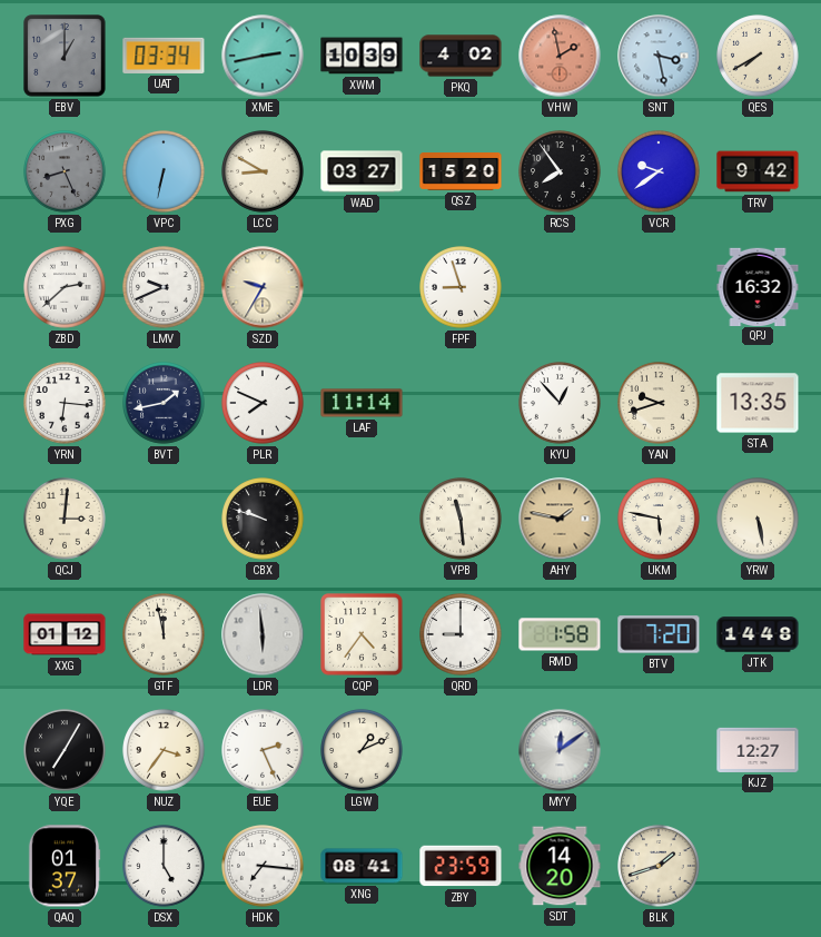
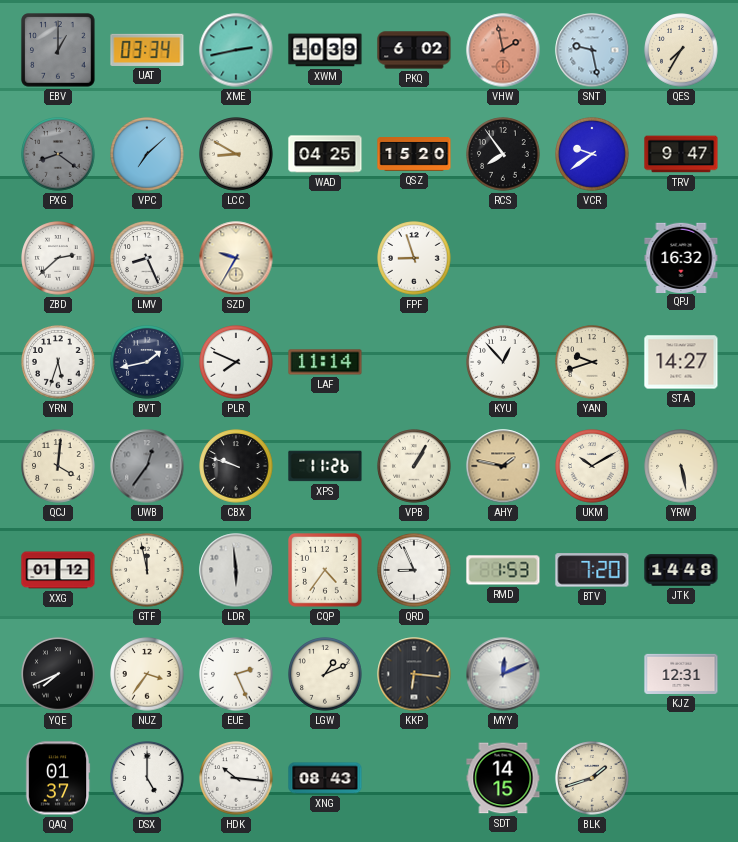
PKQ: 4:02 -> 6:02 (414, 50)
SNT: 3:28 -> 9:28 (592, 50)
QES: 7:40 -> 7:35 (681, 50)
PXG: 8:26 -> 8:21 (58, 154)
VPC: 6:32 -> 7:08 (147, 154)
WAD: 03:27 -> 04:25 (325, 154)
TRV: 9:42 -> 9:47 (681, 154)
LMV: 9:41 -> 8:26 (147, 258)
YRN: 6:16 -> 5:33 (58, 362)
STA: 13:35 -> 14:27 (681, 362)
QCJ: 3:01 -> 4:01 (58, 466)
UWB: none -> 12:36 (147, 466)
XPS: none -> 11:26 (325, 466)
VPB: 11:29 -> 1:05 (414, 466)
UKM: 5:47 -> 10:10 (592, 466)
QRD: 9:00 -> 8:56 (414, 570)
RMD: 1:58 -> 1:53 (503, 570)
YQE: 7:05 -> 7:41 (58, 674)
KKP: none -> 6:16 (414, 674)
MYY: 12:09 -> 12:11 (503, 674)
KJZ: 12:27 -> 12:31 (681, 674)
HDK: 7:16 -> 10:16 (236, 778)
XNG: 08:41 -> 08:43 (325, 778)
ZBY: 23:59 -> none (461, 866)
SDT: 14:20 -> 14:15 (503, 778)
